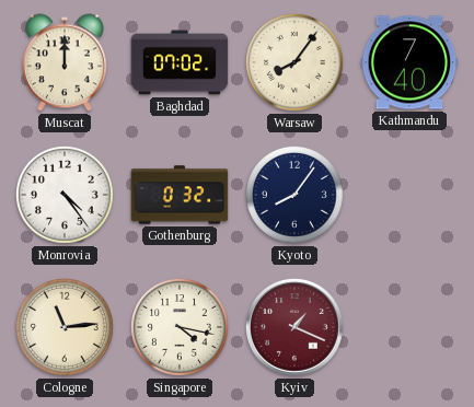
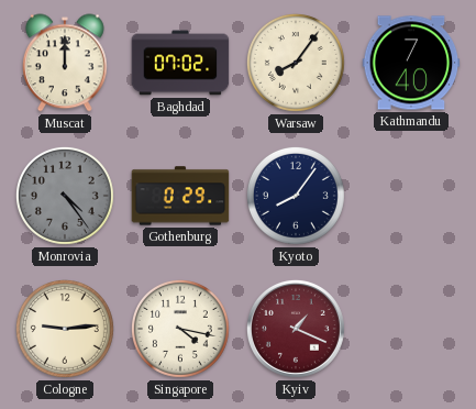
Monrovia dial: white -> grey (65, 196)
Gothenburg: 0:32 -> 0:29 (180, 196)
Cologne: 11:14 -> 9:14 (65, 329)
